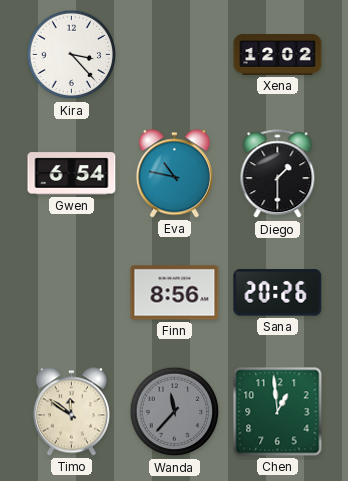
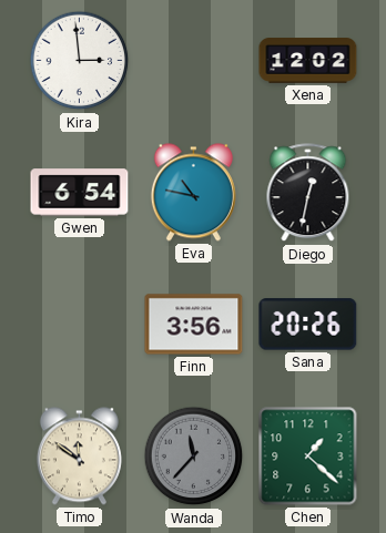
Kira: 3:23 -> 2:59 (80, 61)
Diego: 1:30 -> 12:32 (308, 193)
Finn: 8:56 -> 3:56 (194, 325)
Chen: 12:59 -> 1:22 (308, 457)
